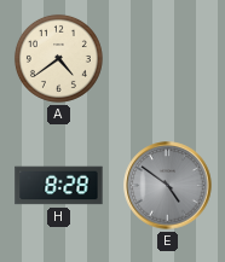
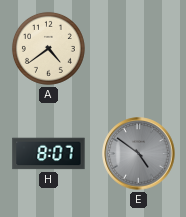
H: 8:28 -> 8:07 (49, 154)
